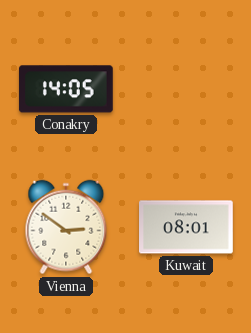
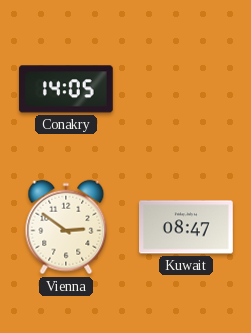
Kuwait: 08:01 -> 08:47 (187, 227)
